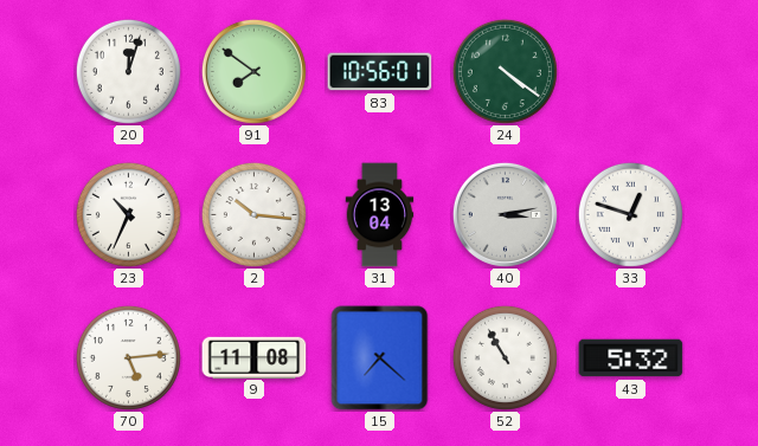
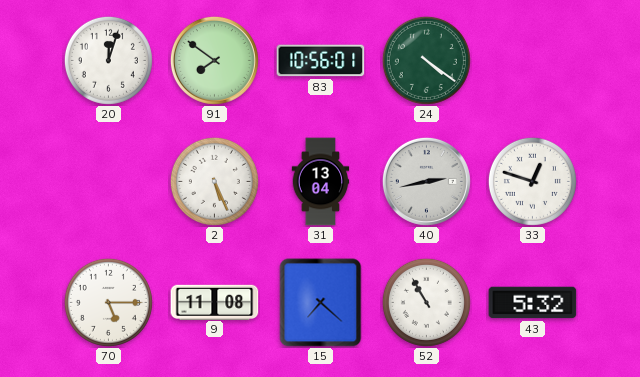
23: 10:34 -> none (128, 214)
2: 10:16 -> 5:26 (214, 181)
40: 3:13 -> 2:43 (426, 181)
70: 5:14 -> 5:15 (108, 302)
